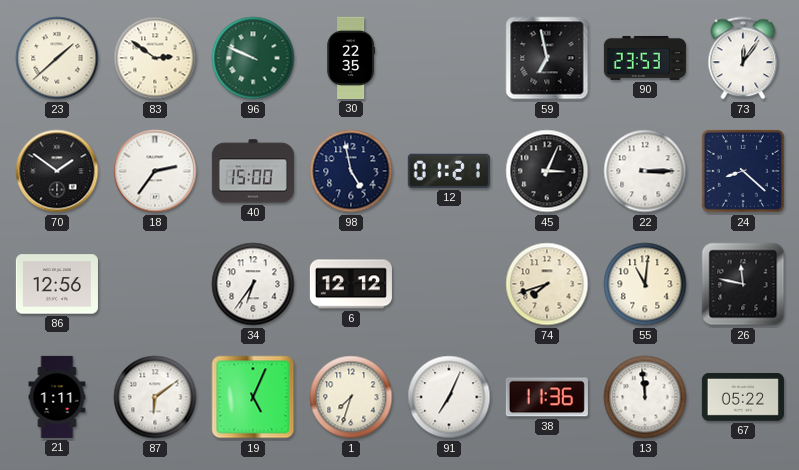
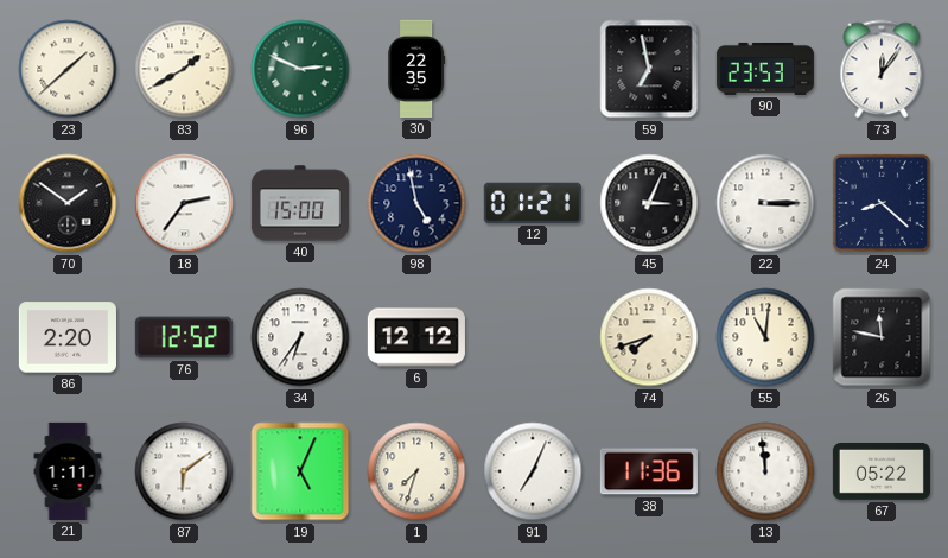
83: 2:51 -> 1:40 (184, 69)
96: 9:49 -> 2:49 (300, 69)
86: 12:56 -> 2:20 (68, 337)
76: none -> 12:52 (184, 337)
